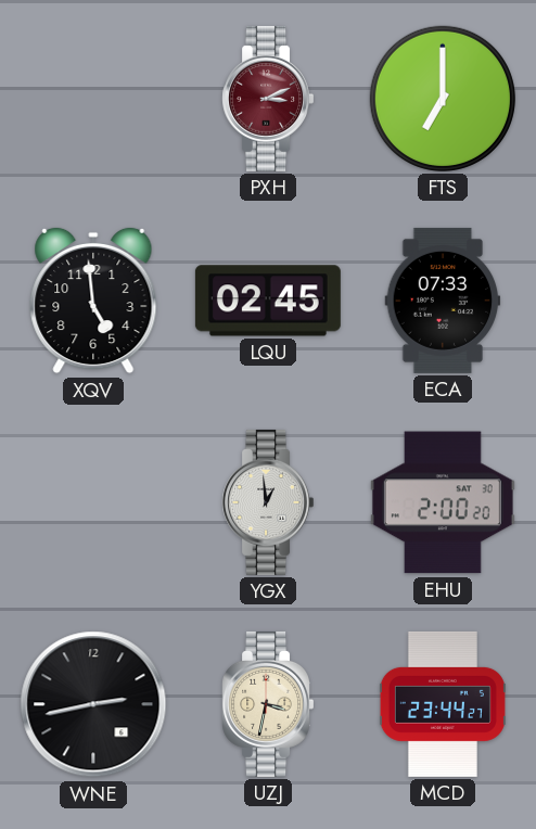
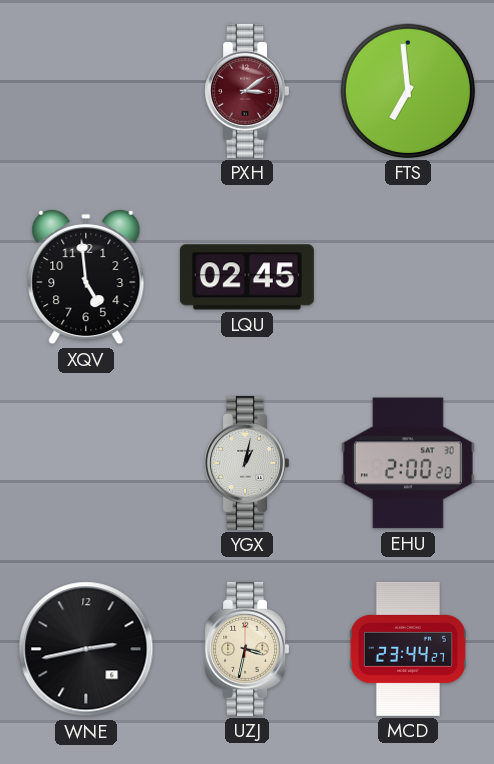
PXH: 3:11 -> 3:09 (246, 91)
FTS: 7:00 -> 6:59 (408, 91)
ECA: 07:33 -> none (443, 301)
YGX: 12:59 -> 1:02 (246, 463)
